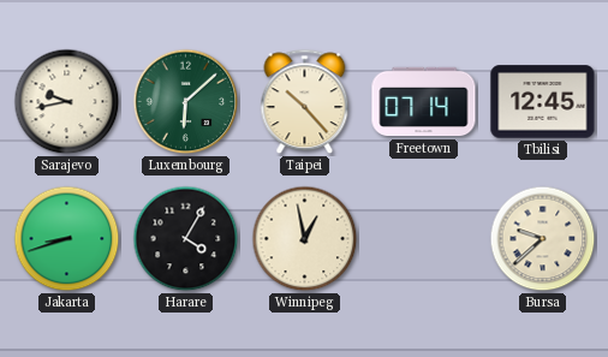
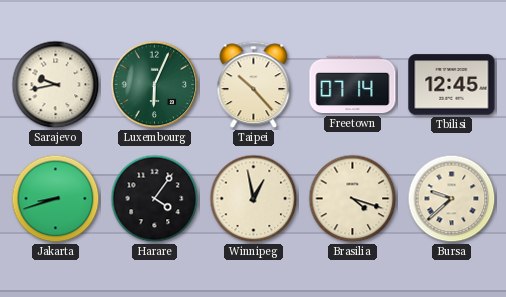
Luxembourg: 6:08 -> 6:04 (155, 85)
Harare: 4:05 -> 4:06 (155, 199)
Brasilia: none -> 4:18 (353, 199)
